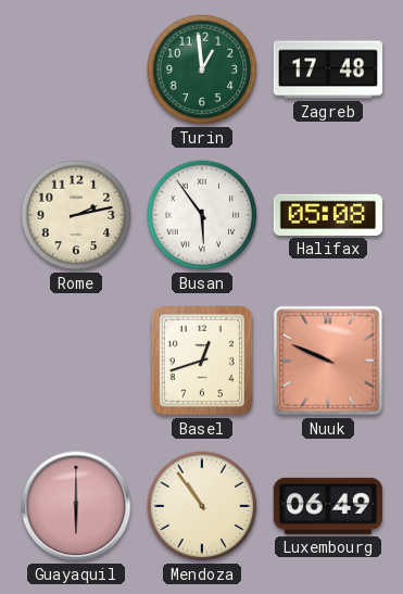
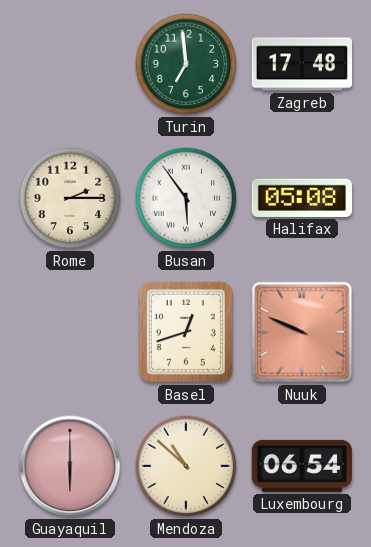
Turin: 12:59 -> 6:59 (186, 64)
Rome: 2:13 -> 2:15 (70, 198)
Mendoza: 10:54 -> 10:52 (186, 466)
Luxembourg: 06:49 -> 06:54 (302, 466)
